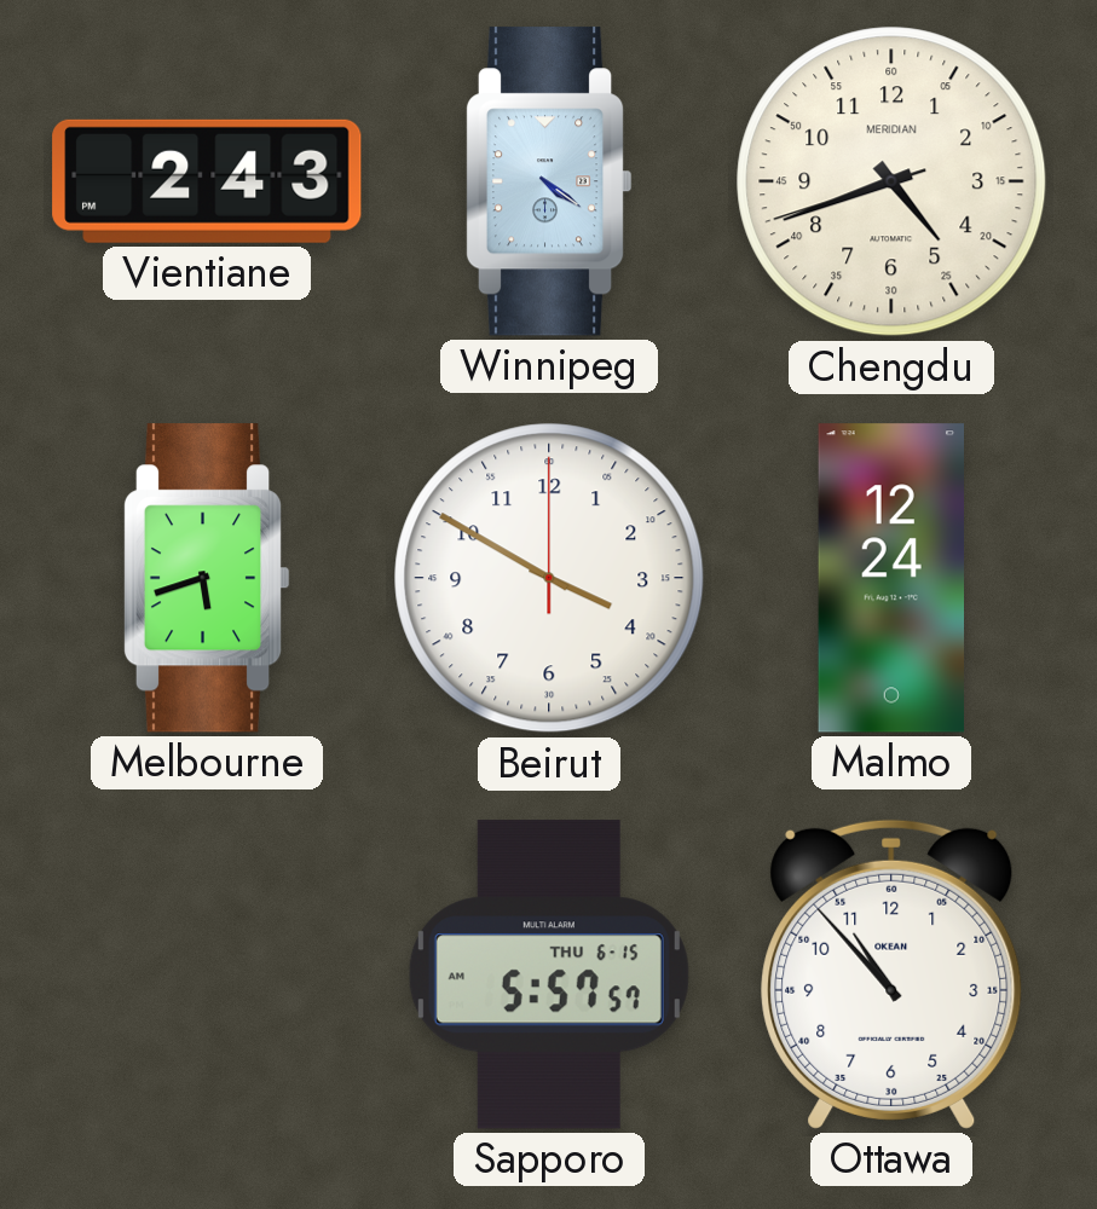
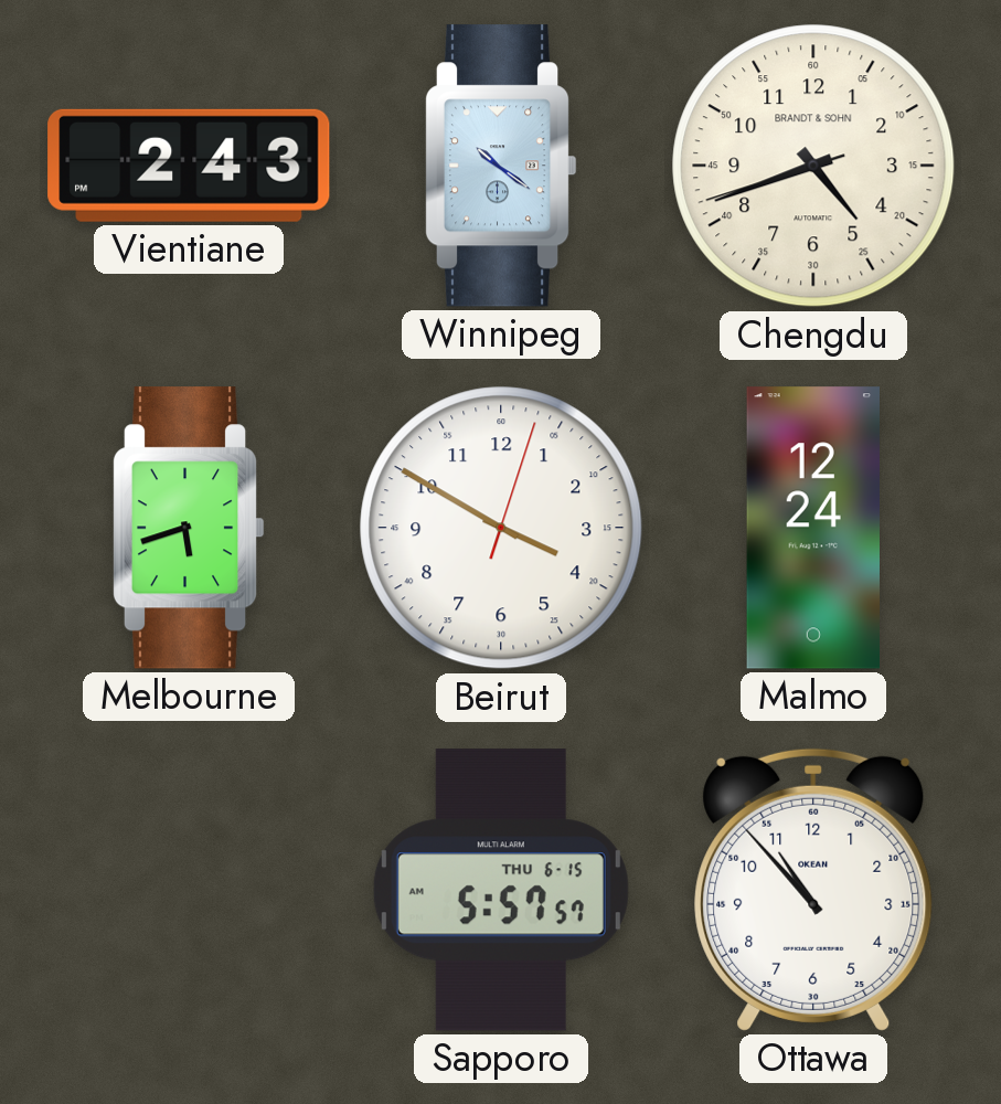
Winnipeg: 4:21 -> 10:21 (501, 166)
Chengdu brand: MERIDIAN -> BRANDT & SOHN (813, 166)
Beirut: 3:50:00 -> 3:50:03 (501, 528)
